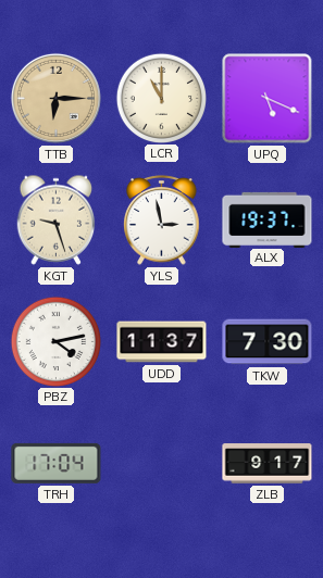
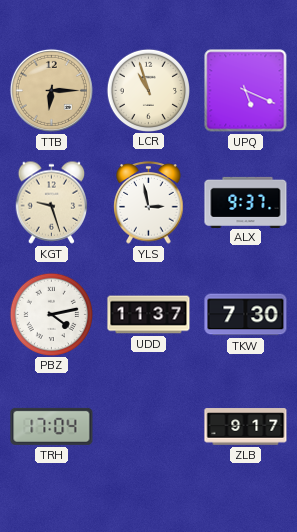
LCR: 11:00 -> 10:57 (148, 90)
ALX: 19:37 -> 9:37 (246, 202)
